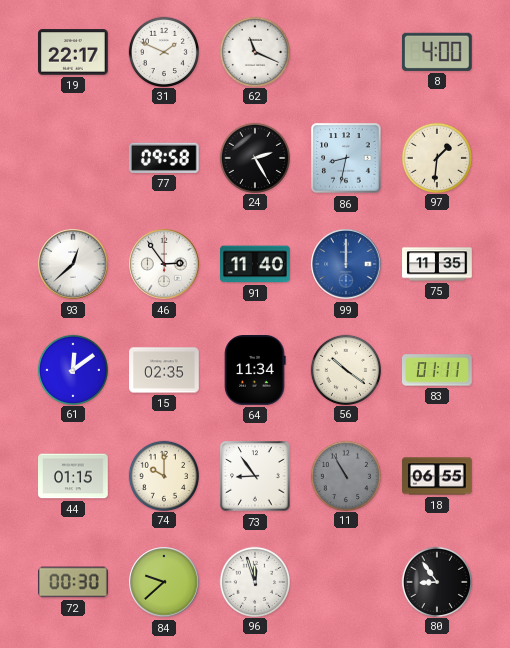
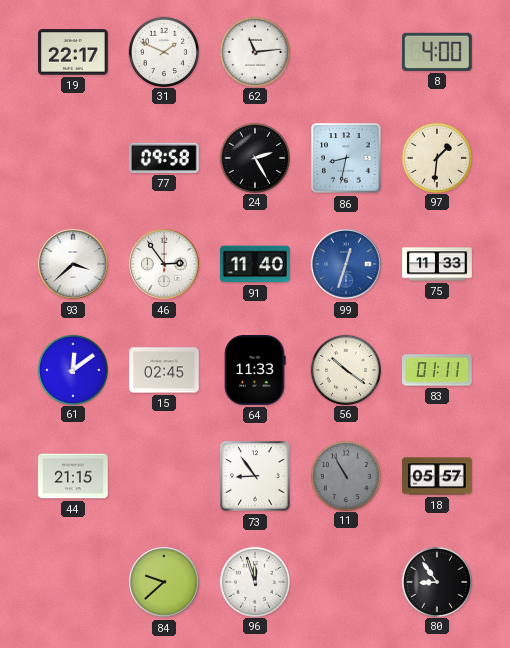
62: 11:19 -> 11:14 (254, 51)
93: 12:38 -> 3:38 (73, 264)
99: 12:00 -> 12:33 (346, 264)
75: 11:35 -> 11:33 (437, 264)
15: 02:35 -> 02:45 (164, 370)
64: 11:34 -> 11:33 (255, 371)
44: 01:15 -> 21:15 (73, 476)
74: 10:00 -> none (163, 475)
18: 06:55 -> 05:57 (437, 476)
72: 00:30 -> none (74, 582)
